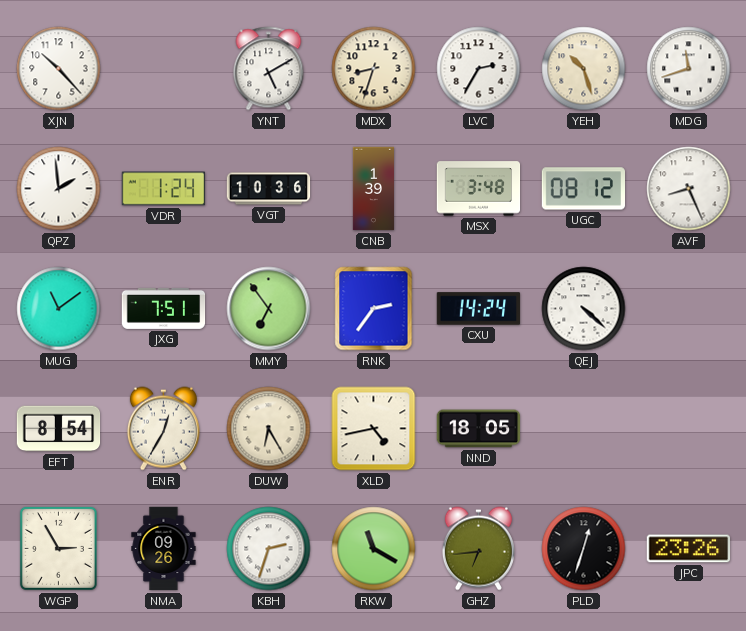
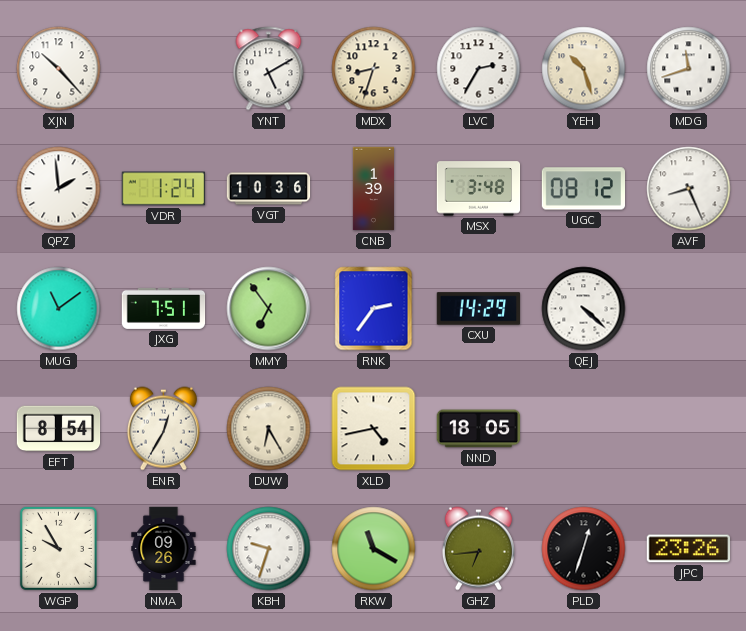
CXU: 14:24 -> 14:29 (479, 309)
WGP: 2:55 -> 9:55 (58, 548)
KBH: 2:33 -> 9:33 (269, 549)
